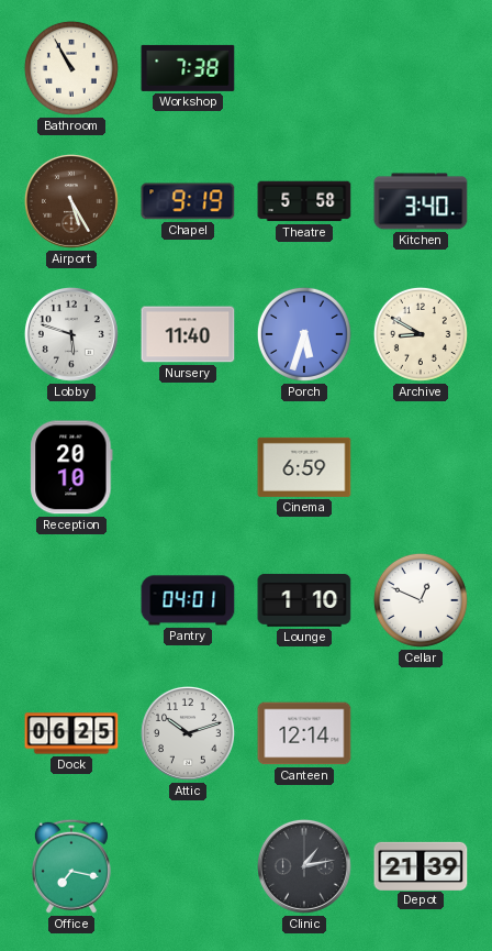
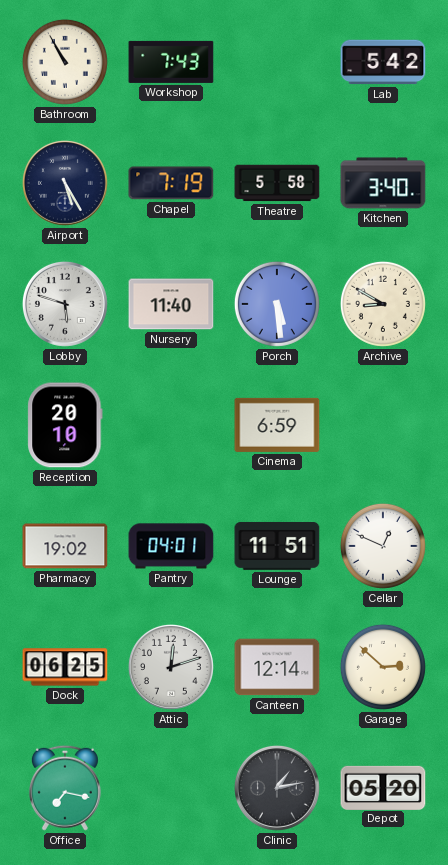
Workshop: 7:38 -> 7:43 (171, 62)
Lab: none -> 5:42 (383, 62)
Airport dial: brown -> navy (65, 183)
Chapel: 9:19 -> 7:19 (171, 183)
Porch: 5:33 -> 5:29 (277, 304)
Pharmacy: none -> 19:02 (65, 546)
Lounge: 1:10 -> 11:51 (277, 546)
Attic: 10:12 -> 12:12 (171, 667)
Garage: none -> 2:52 (383, 667)
Depot: 21:39 -> 05:20 (383, 787)
